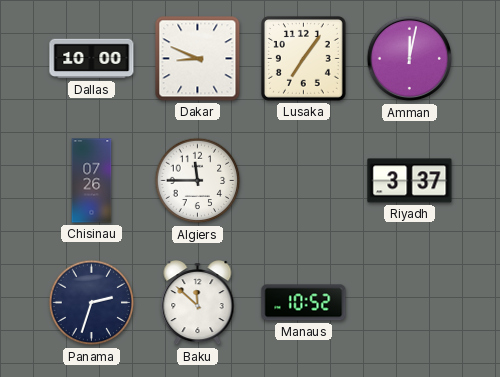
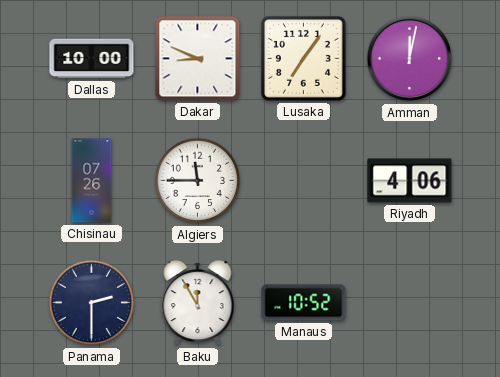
Riyadh: 3:37 -> 4:06 (410, 181)
Panama: 2:33 -> 2:30 (92, 303)
Baku: 11:52 -> 11:55 (198, 304)
